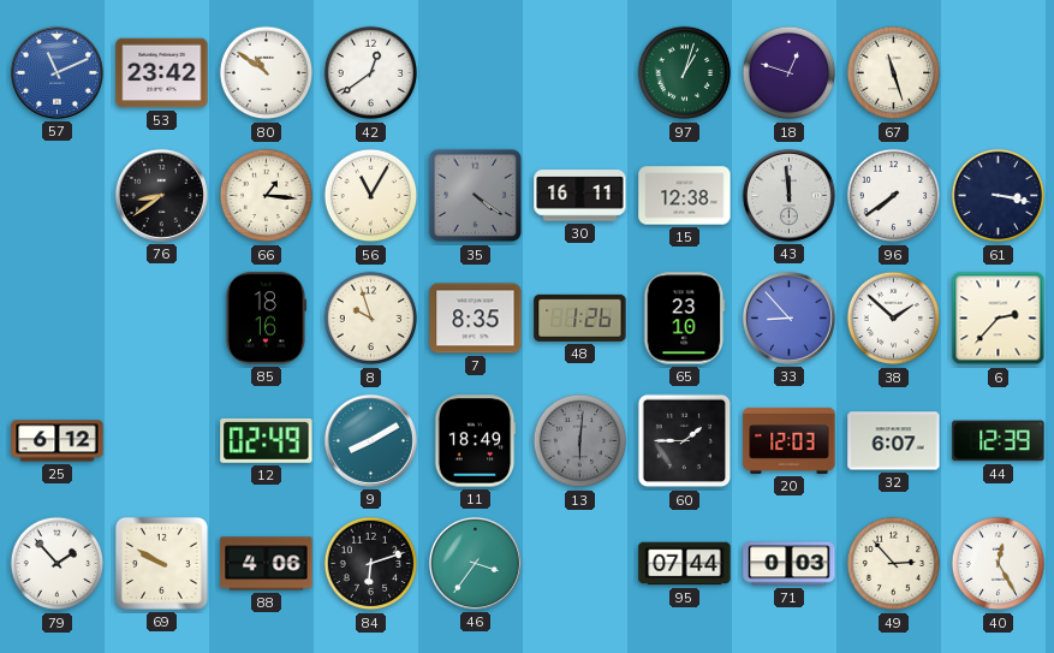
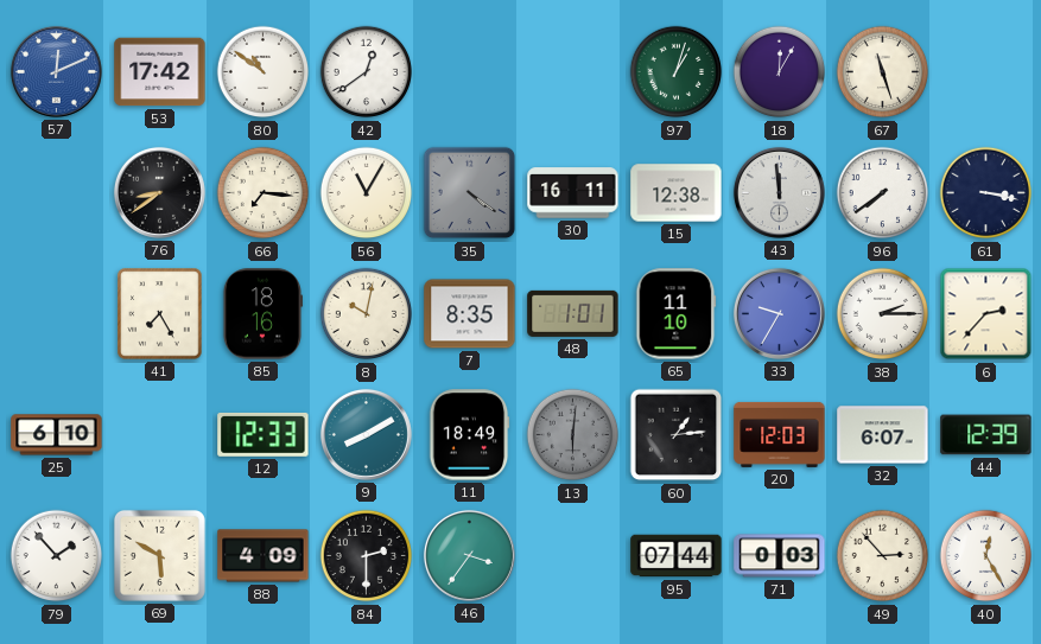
57: 11:11 -> 12:11 (56, 71)
53: 23:42 -> 17:42 (160, 72)
18: 12:48 -> 12:05 (780, 72)
66: 1:16 -> 7:16 (264, 193)
41: none -> 7:25 (160, 314)
8: 9:57 -> 10:02 (367, 314)
48: 1:26 -> 1:01 (573, 313)
65: 23:10 -> 11:10 (677, 314)
33: 8:53 -> 9:35 (779, 313)
38: 1:52 -> 2:15 (883, 314)
25: 6:12 -> 6:10 (57, 435)
12: 02:49 -> 12:33 (264, 435)
60: 1:45 -> 1:14 (677, 435)
69: 9:50 -> 5:50 (159, 555)
88: 4:06 -> 4:09 (264, 556)
84: 6:12 -> 2:30 (367, 556)
